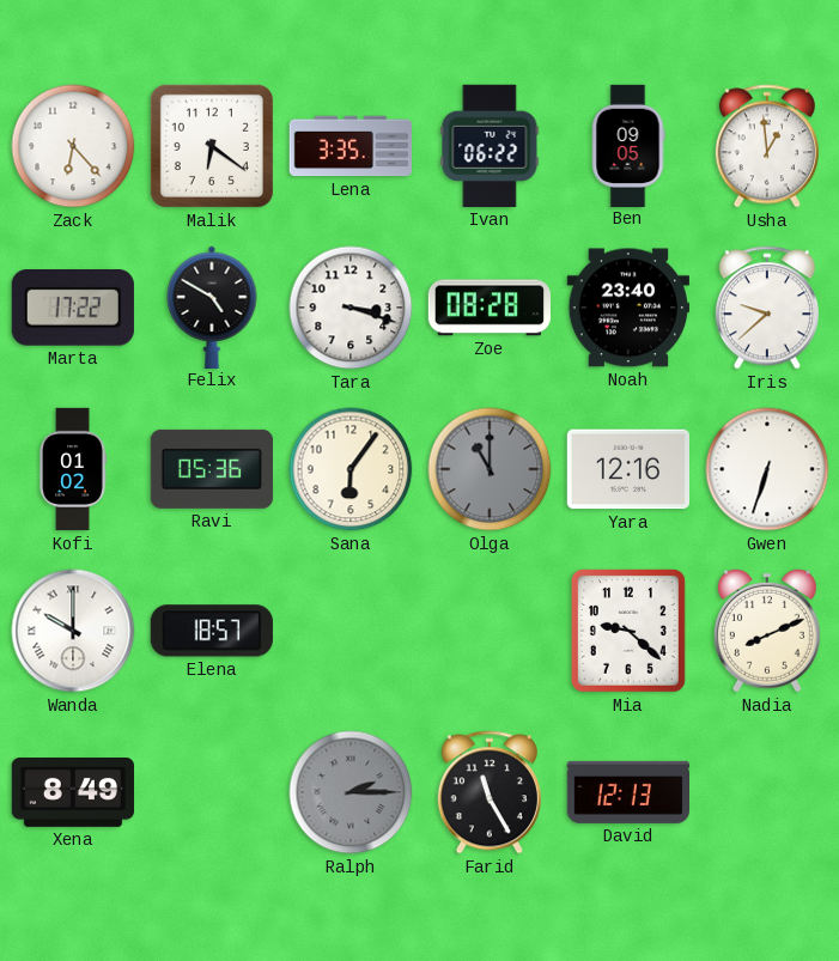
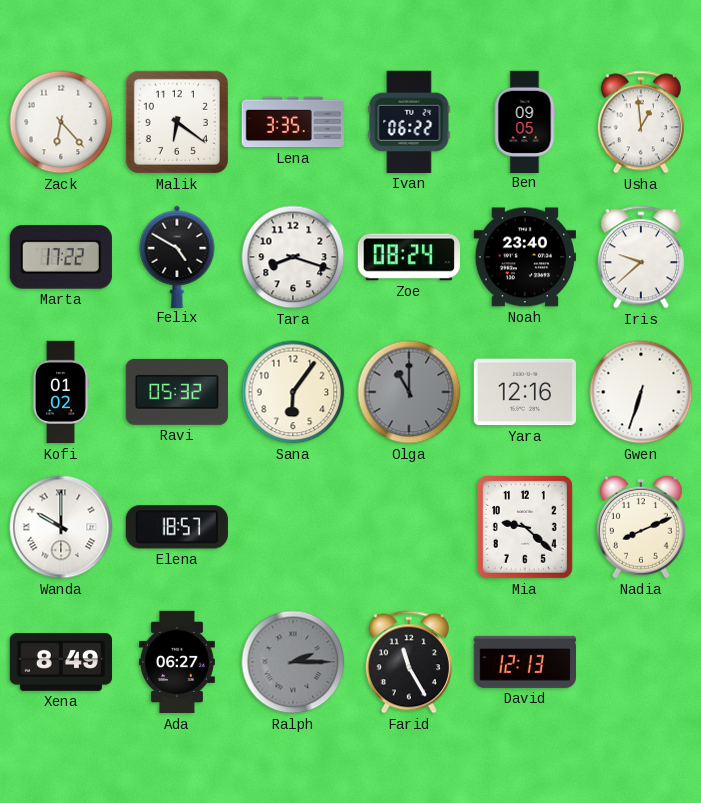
Tara: 3:18 -> 8:18 (293, 257)
Zoe: 08:28 -> 08:24 (408, 257)
Ravi: 05:36 -> 05:32 (177, 392)
Ada: none -> 06:27 (177, 662)
